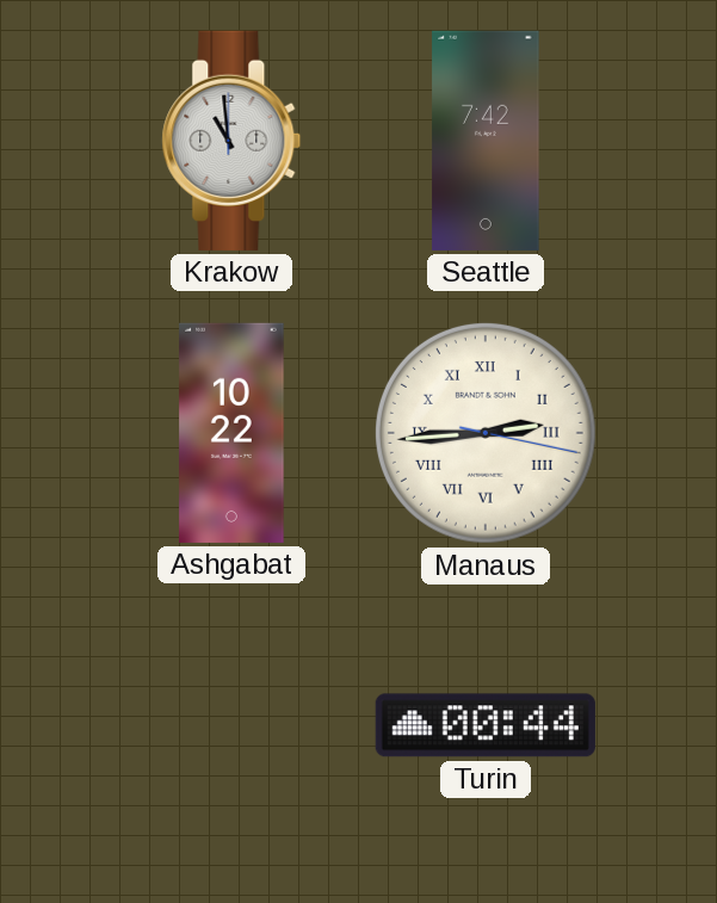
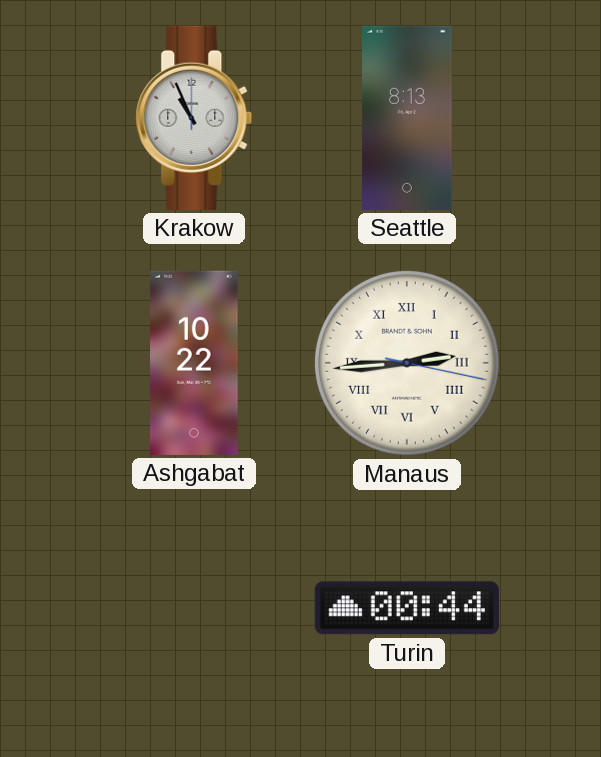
Krakow: 10:59 -> 10:56 (194, 118)
Seattle: 7:42 -> 8:13 (407, 118)
